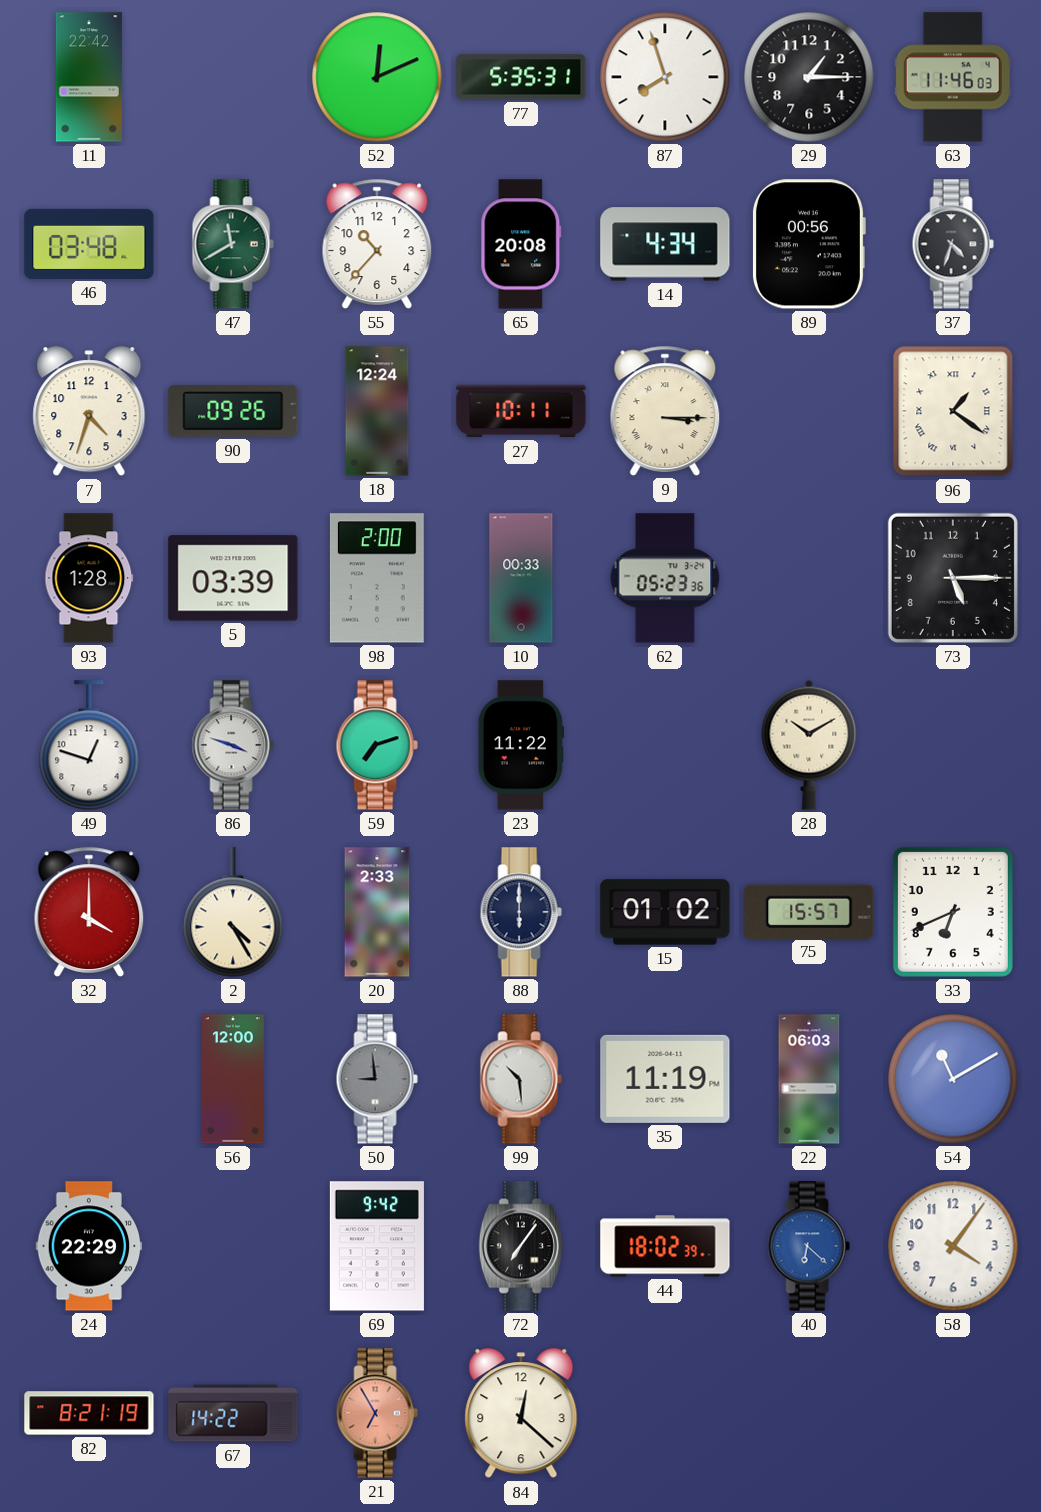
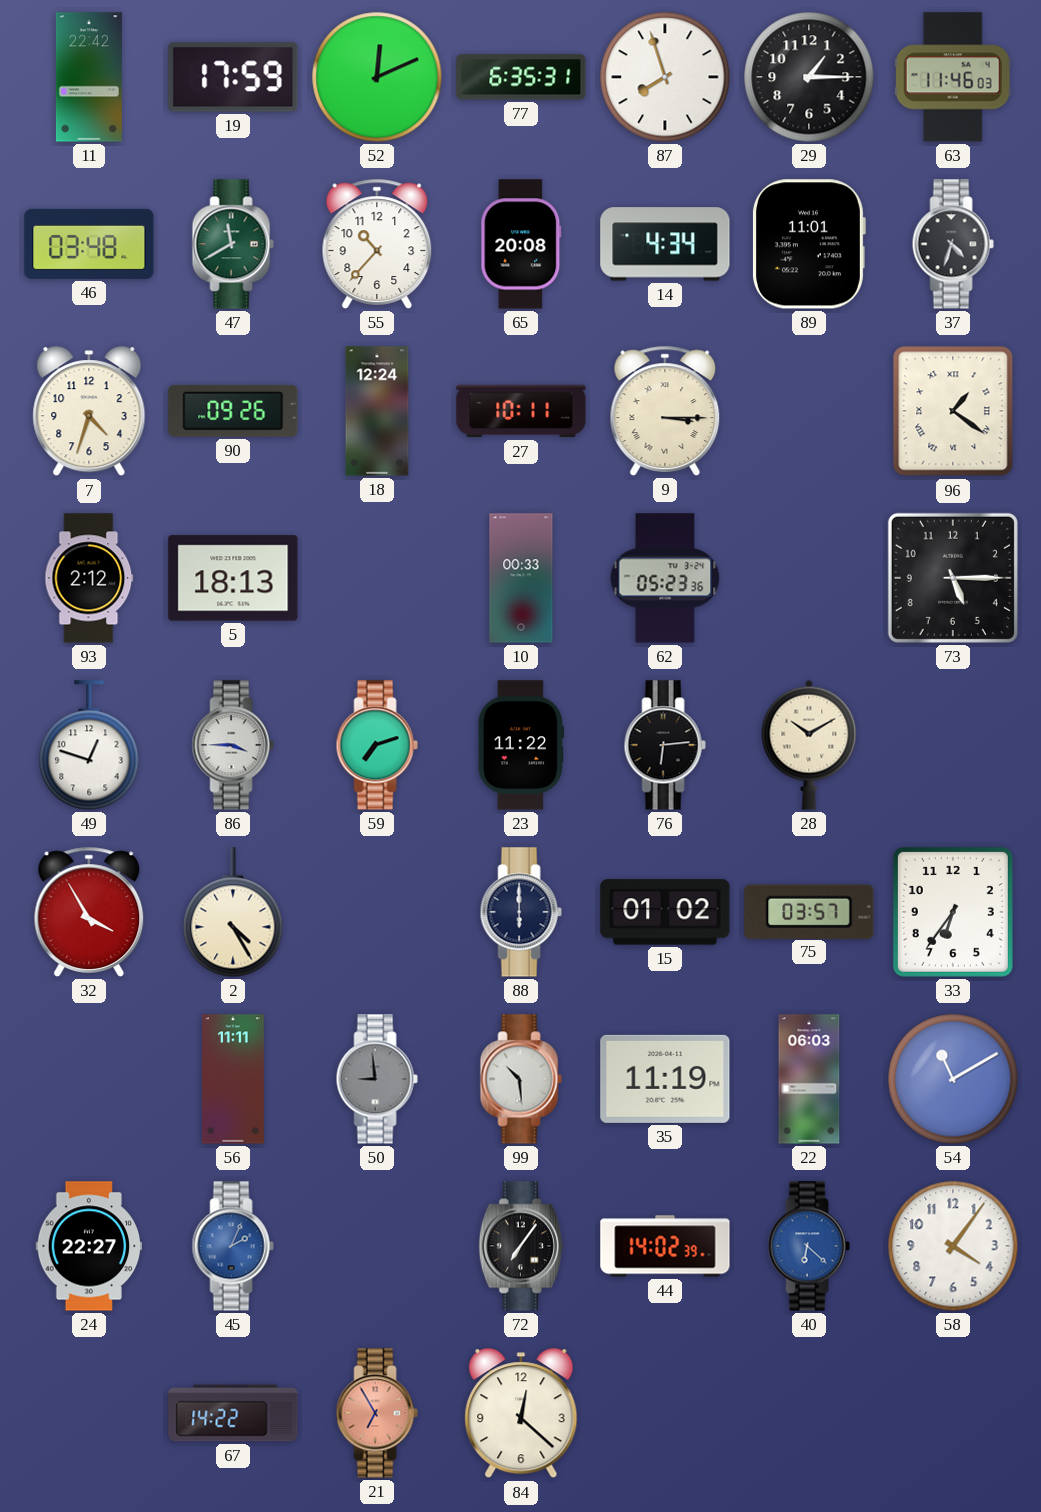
19: none -> 17:59 (233, 77)
77: 5:35 -> 6:35 (521, 77)
89: 00:56 -> 11:01 (808, 244)
93: 1:28 -> 2:12 (89, 578)
5: 03:39 -> 18:13 (233, 578)
98: 2:00 -> none (377, 578)
86: 3:48 -> 3:45 (233, 745)
76: none -> 6:14 (665, 745)
32: 4:00 -> 3:55 (89, 912)
20: 2:33 -> none (377, 912)
75: 15:57 -> 03:57 (809, 911)
33: 6:41 -> 6:36 (953, 912)
56: 12:00 -> 11:11 (233, 1079)
24: 22:29 -> 22:27 (89, 1246)
45: none -> 2:04 (233, 1246)
69: 9:42 -> none (377, 1246)
44: 18:02 -> 14:02 (665, 1246)
82: 8:21 -> none (89, 1413)
